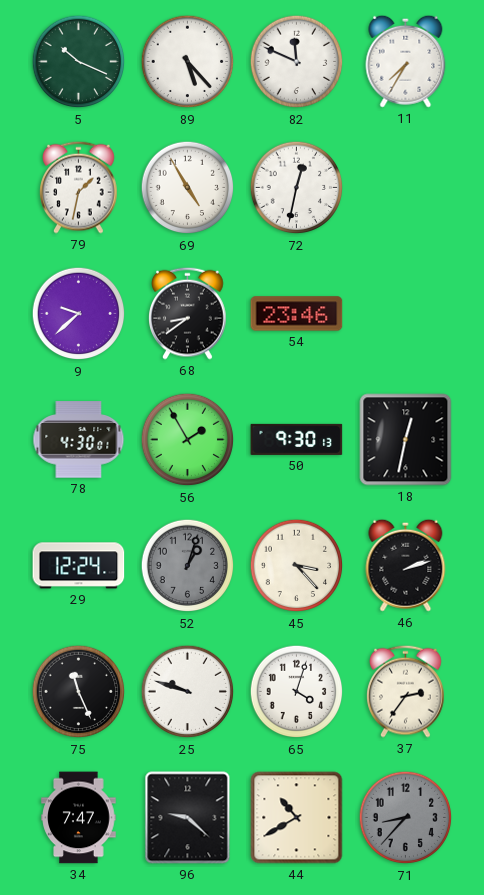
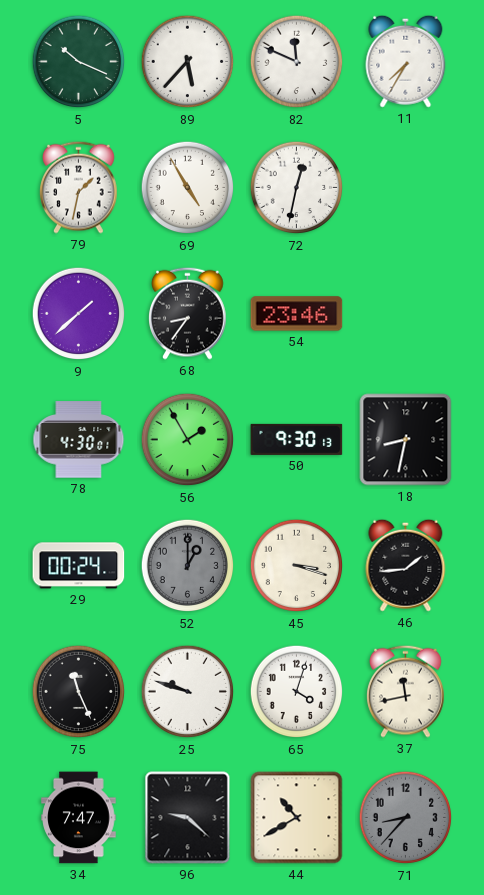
89: 5:23 -> 5:37 (188, 62)
9: 9:38 -> 1:38 (79, 314)
68: 8:39 -> 8:36 (188, 313)
18: 12:32 -> 8:32 (406, 440)
29: 12:24 -> 00:24 (79, 566)
52: 1:03 -> 1:00 (188, 566)
45: 3:23 -> 3:18 (297, 566)
46: 2:12 -> 1:44 (406, 565)
37: 2:36 -> 11:43 (406, 691)
